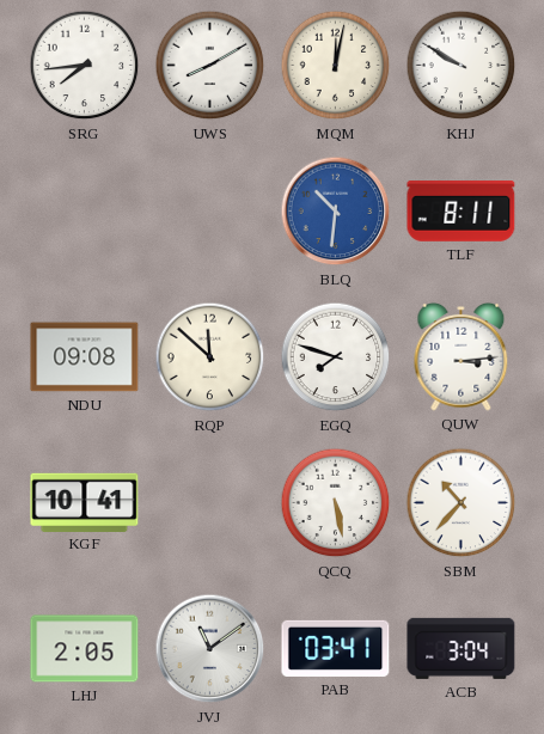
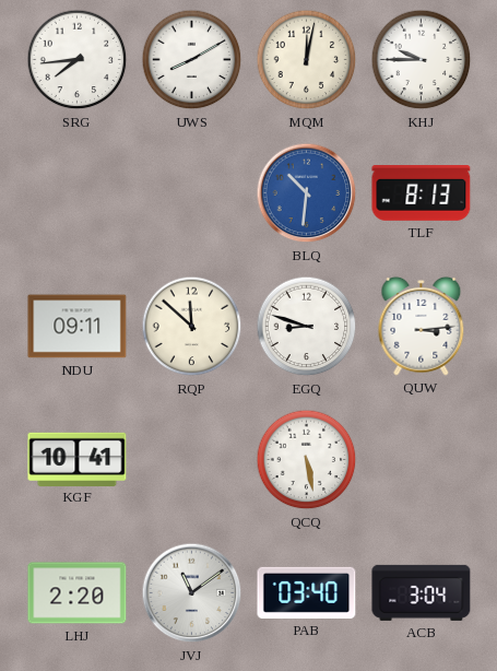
KHJ: 9:50 -> 9:45 (422, 60)
TLF: 8:11 -> 8:13 (422, 193)
NDU: 09:08 -> 09:11 (78, 327)
EGQ: 7:48 -> 8:48 (307, 327)
SBM: 10:37 -> none (462, 503)
LHJ: 2:05 -> 2:20 (78, 593)
PAB: 03:41 -> 03:40 (307, 592)
